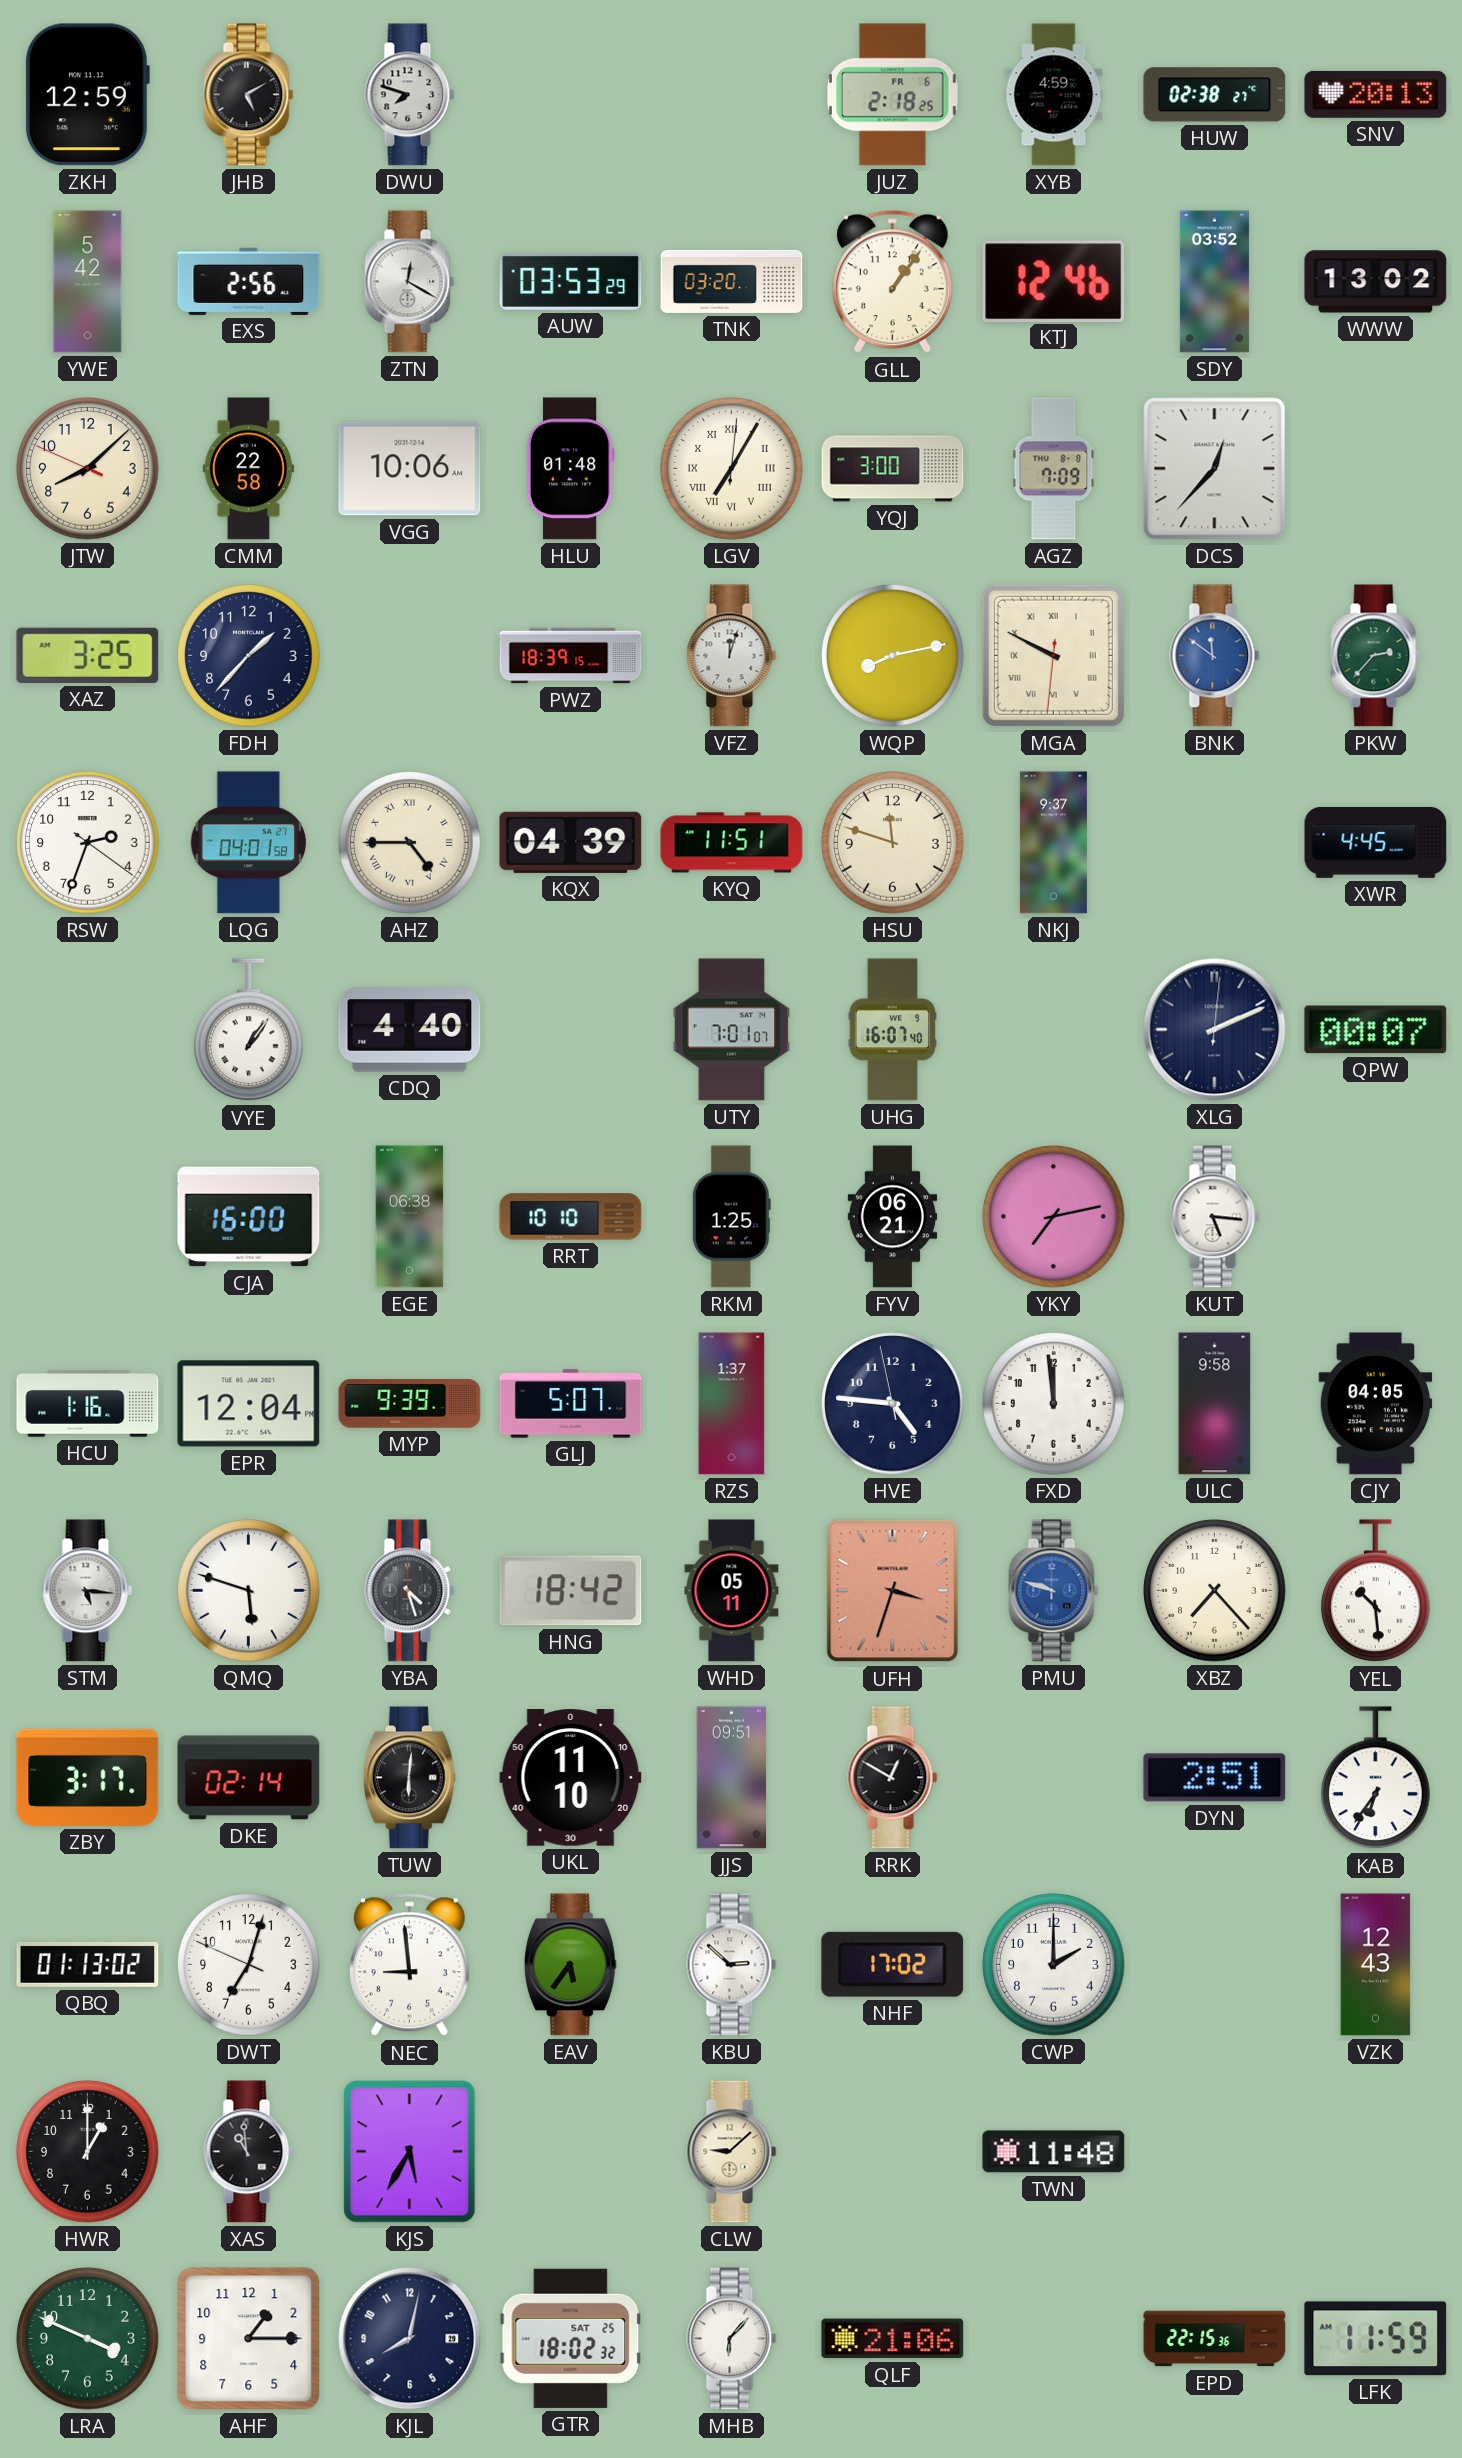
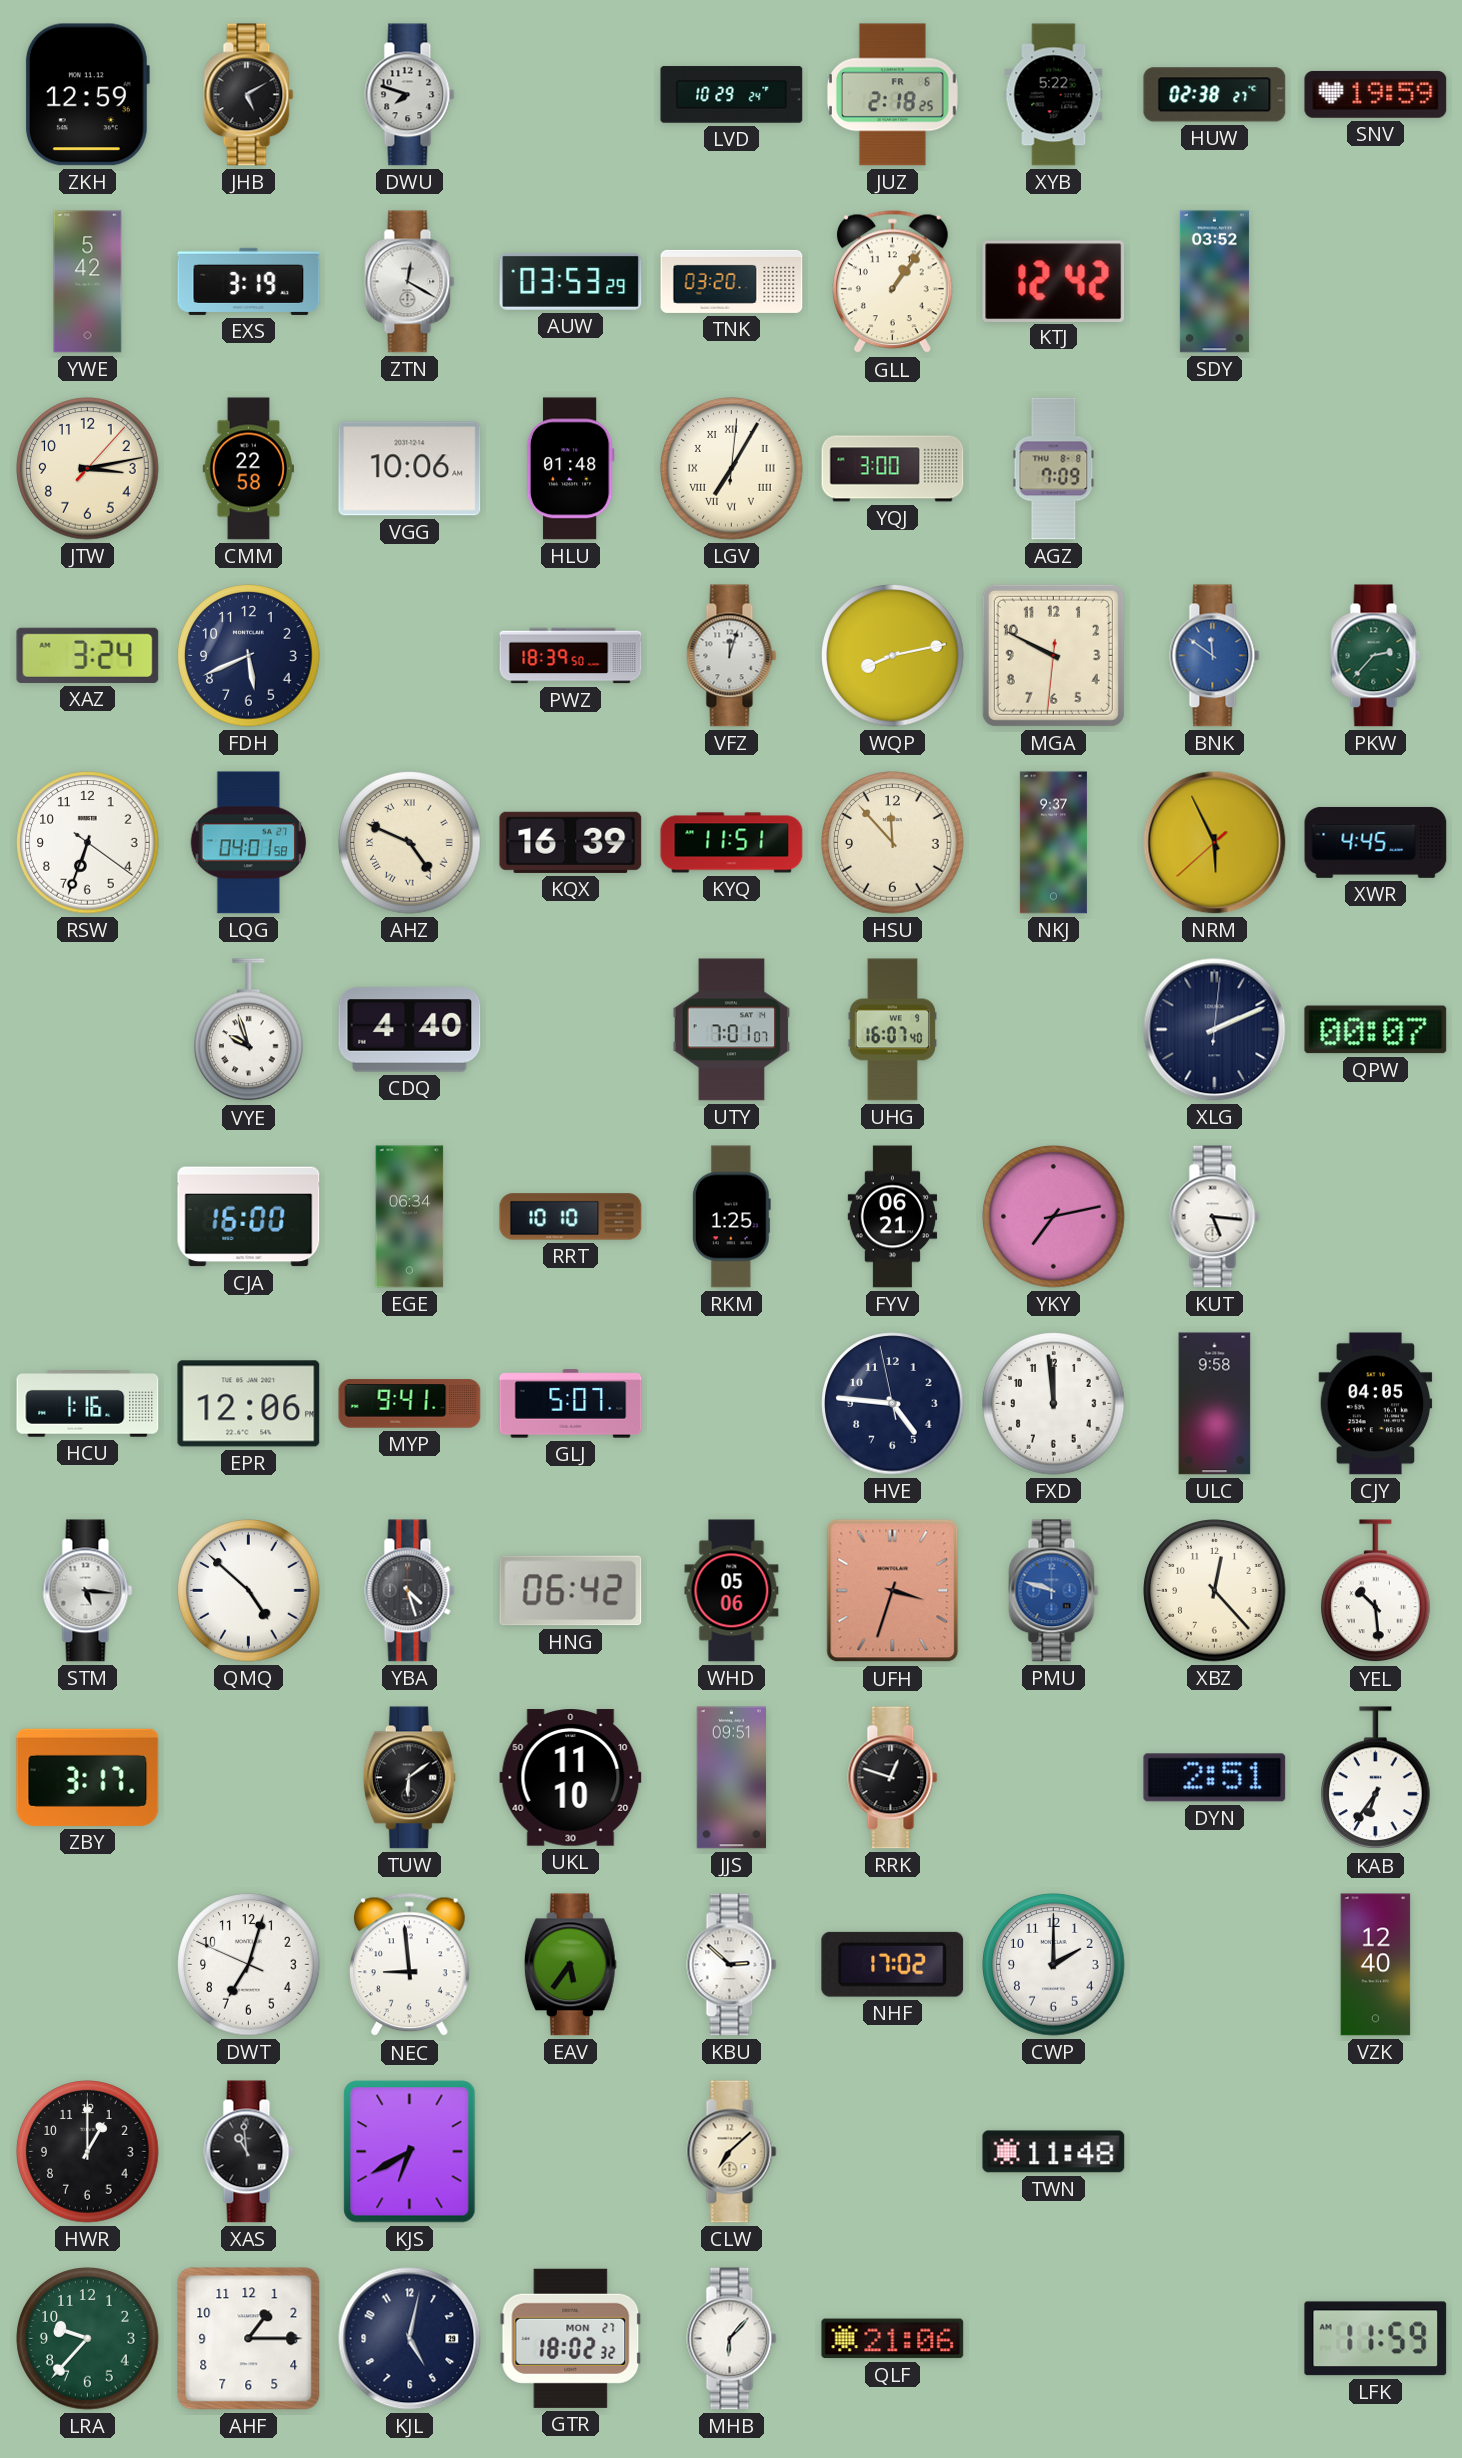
LVD: none -> 10:29 (732, 95)
XYB: 4:59 -> 5:22 (1054, 95)
SNV: 20:13 -> 19:59 (1376, 94)
EXS: 2:56 -> 3:19 (249, 281)
KTJ: 12:46 -> 12:42 (1054, 281)
WWW: 13:02 -> none (1376, 282)
JTW: 8:07 -> 3:13 (88, 469)
DCS: 12:37 -> none (1215, 469)
XAZ: 3:25 -> 3:24 (88, 655)
FDH: 1:37 -> 5:41 (249, 656)
PWZ: 18:39:15 -> 18:39:50 (571, 656)
MGA numerals: Roman -> Arabic (1053, 655)
RSW: 2:33 -> 6:33 (88, 843)
AHZ: 4:45 -> 4:49 (410, 843)
KQX: 04:39 -> 16:39 (571, 842)
HSU: 11:48 -> 11:53 (893, 843)
NRM: none -> 5:55 (1215, 843)
VYE: 1:06 -> 9:57 (249, 1030)
EGE: 06:38 -> 06:34 (410, 1217)
EPR: 12:04 -> 12:06 (249, 1404)
MYP: 9:39 -> 9:41 (410, 1404)
RZS: 1:37 -> none (732, 1404)
QMQ: 5:48 -> 4:52 (249, 1591)
HNG: 18:42 -> 06:42 (571, 1591)
WHD: 05:11 -> 05:06 (732, 1591)
XBZ: 7:23 -> 12:23 (1215, 1591)
DKE: 02:14 -> none (249, 1778)
TUW: 6:01 -> 6:09 (409, 1778)
RRK: 12:50 -> 12:48 (893, 1778)
QBQ: 01:13 -> none (88, 1964)
VZK: 12:43 -> 12:40 (1376, 1965)
KJS: 5:35 -> 6:40 (410, 2152)
CLW: 9:08 -> 7:08 (732, 2152)
LRA: 3:49 -> 9:37 (88, 2339)
KJL: 8:02 -> 5:02 (410, 2339)
GTR date: SAT 25 -> MON 27 (571, 2338)
EPD: 22:15 -> none (1215, 2339)
